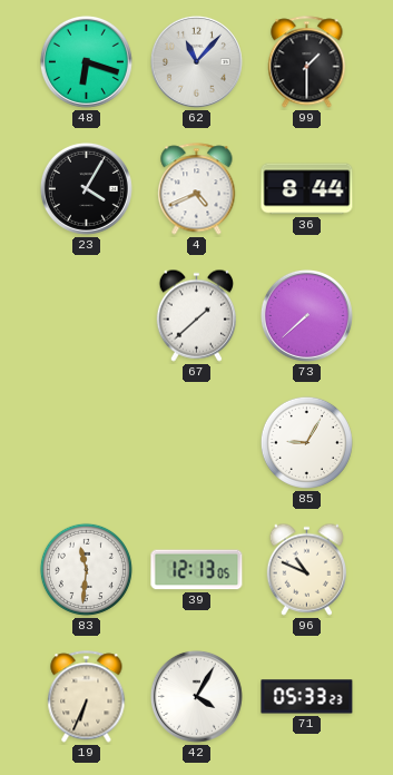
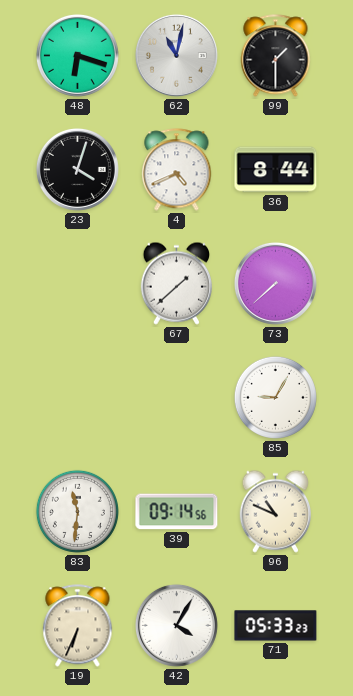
62: 11:07 -> 11:02 (176, 55)
23: 4:05 -> 4:03 (77, 169)
39: 12:13 -> 09:14 (177, 512)
